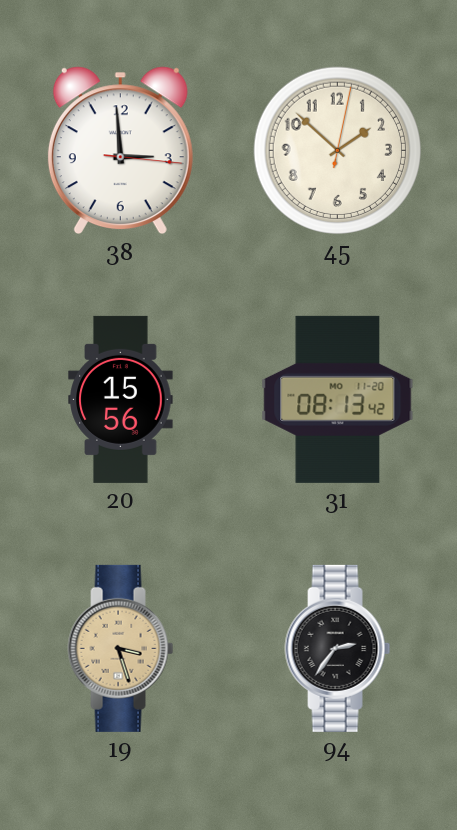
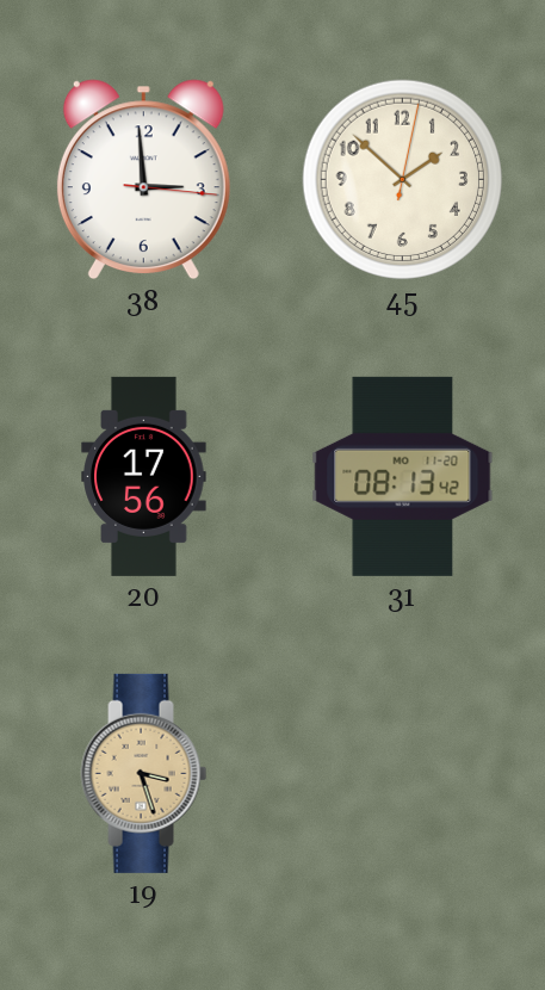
20: 15:56 -> 17:56 (144, 476)
94: 2:36 -> none (338, 648)
